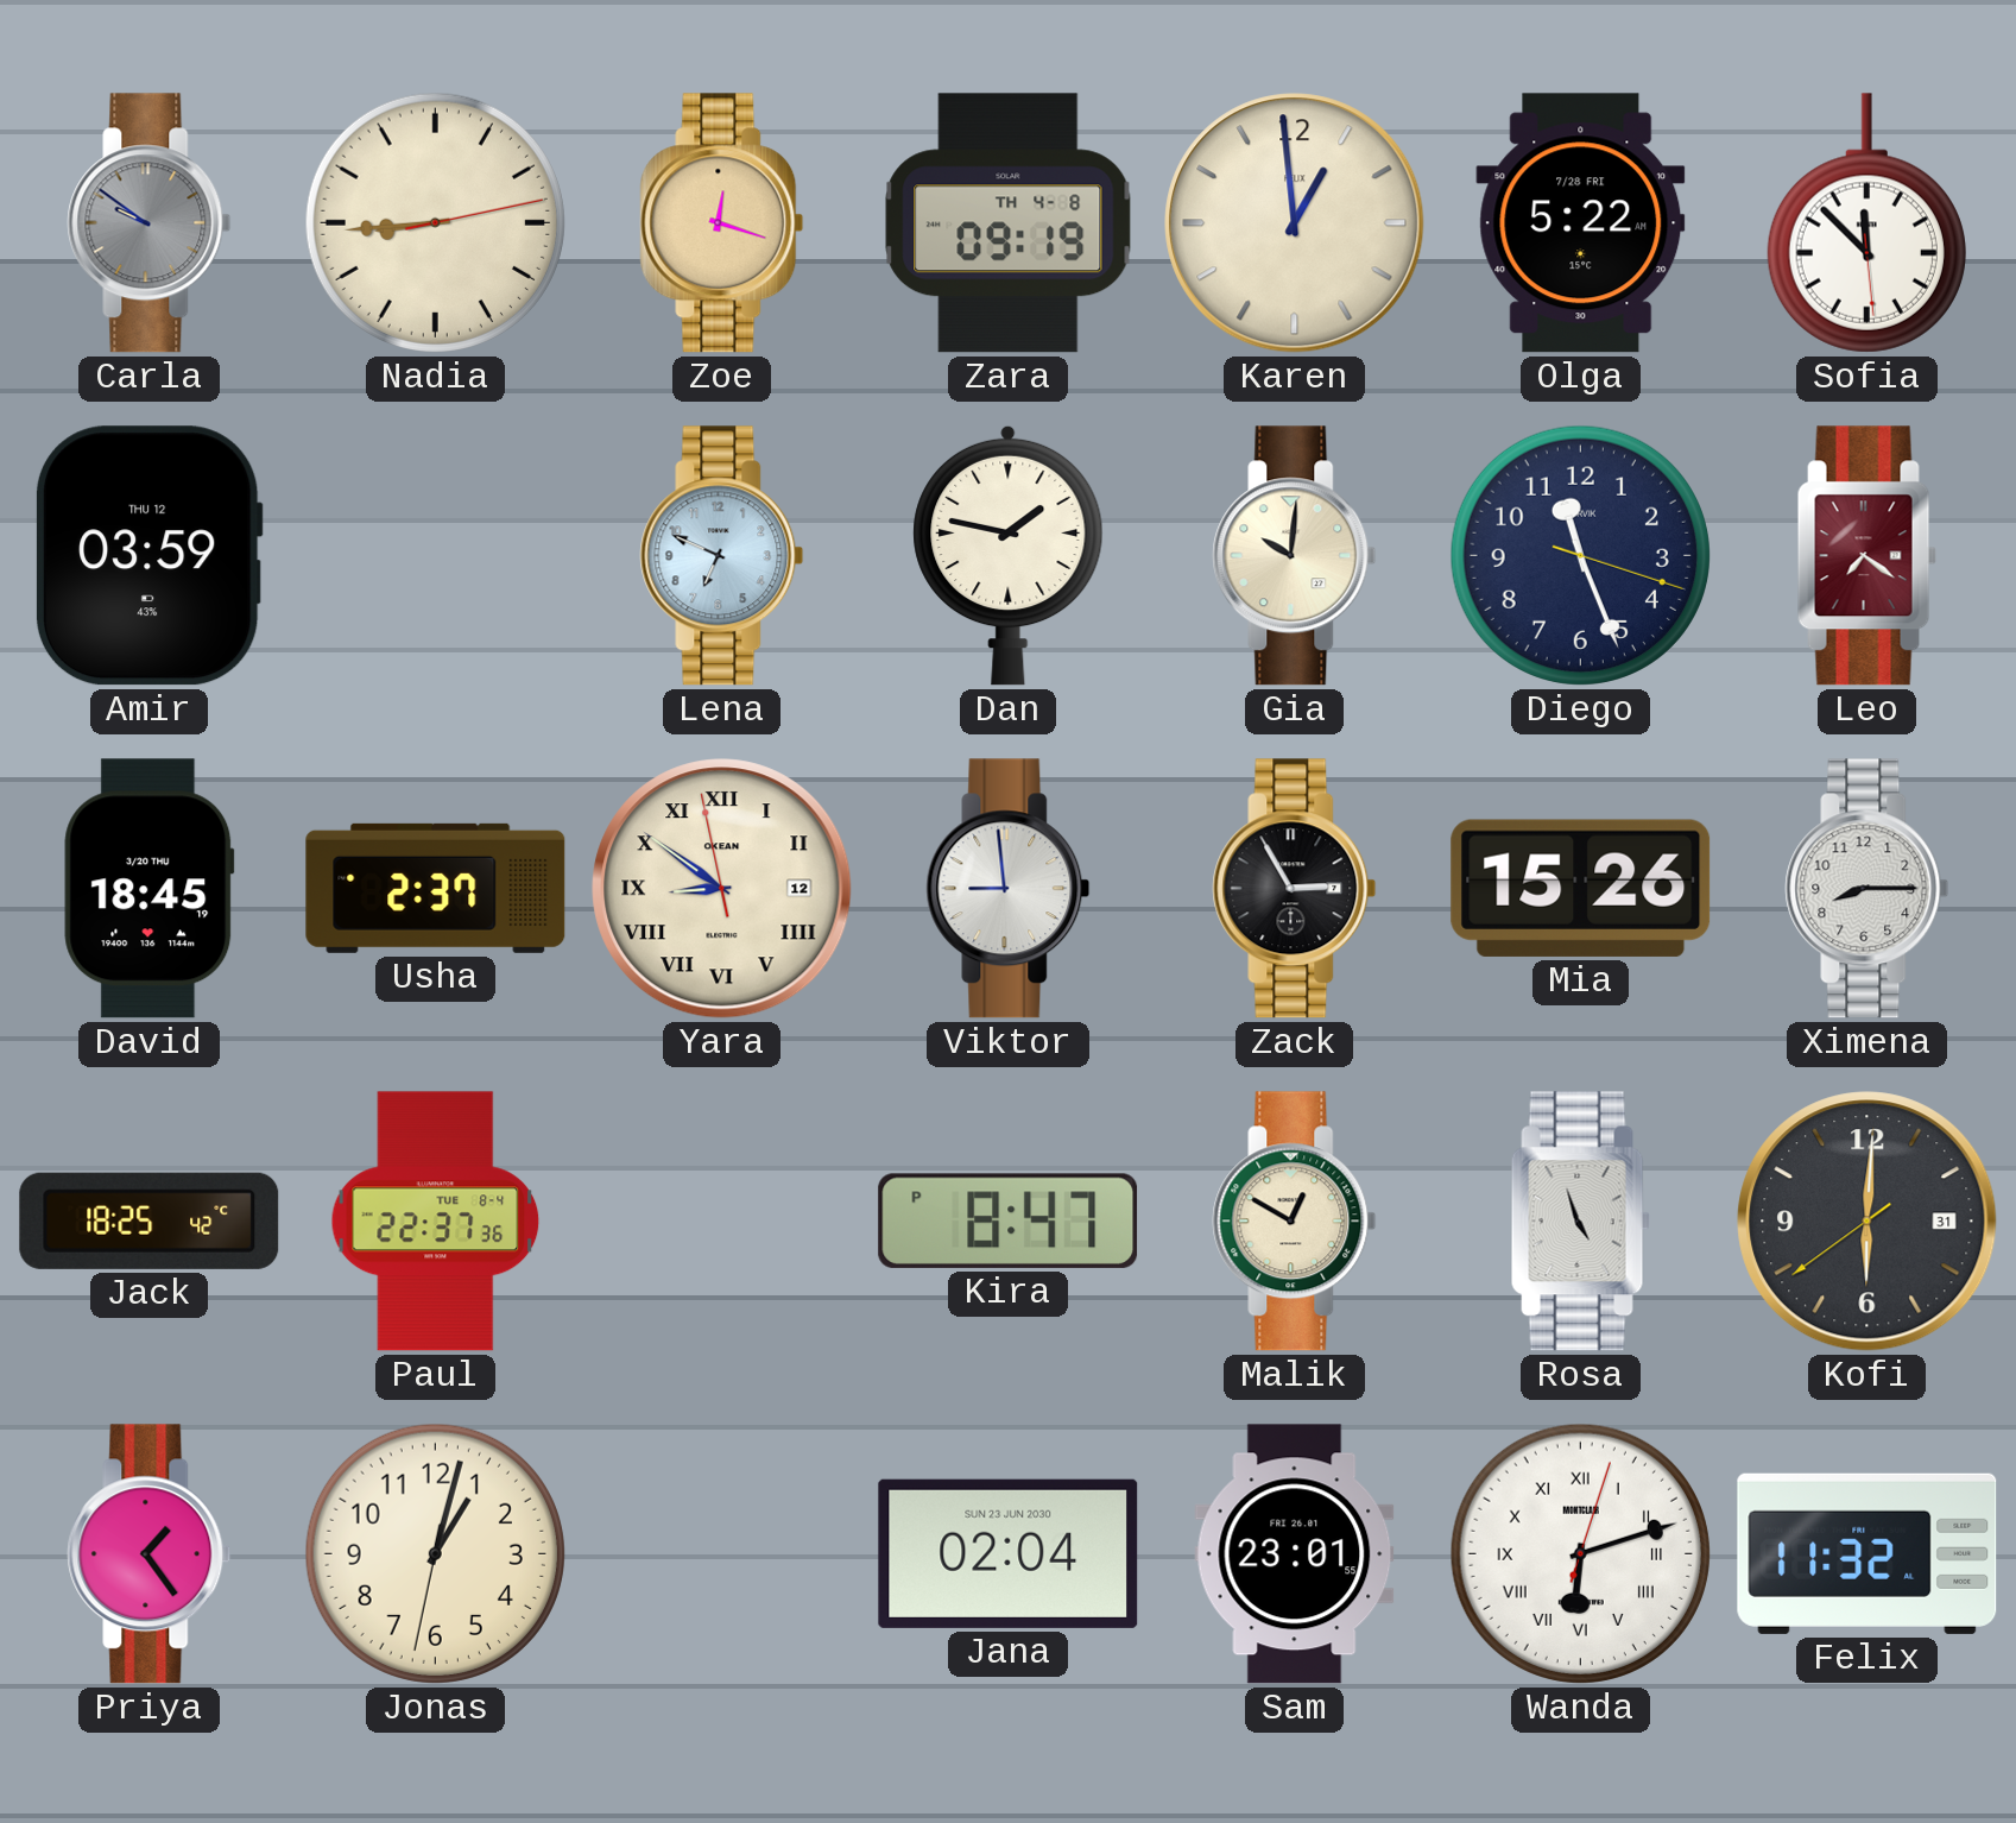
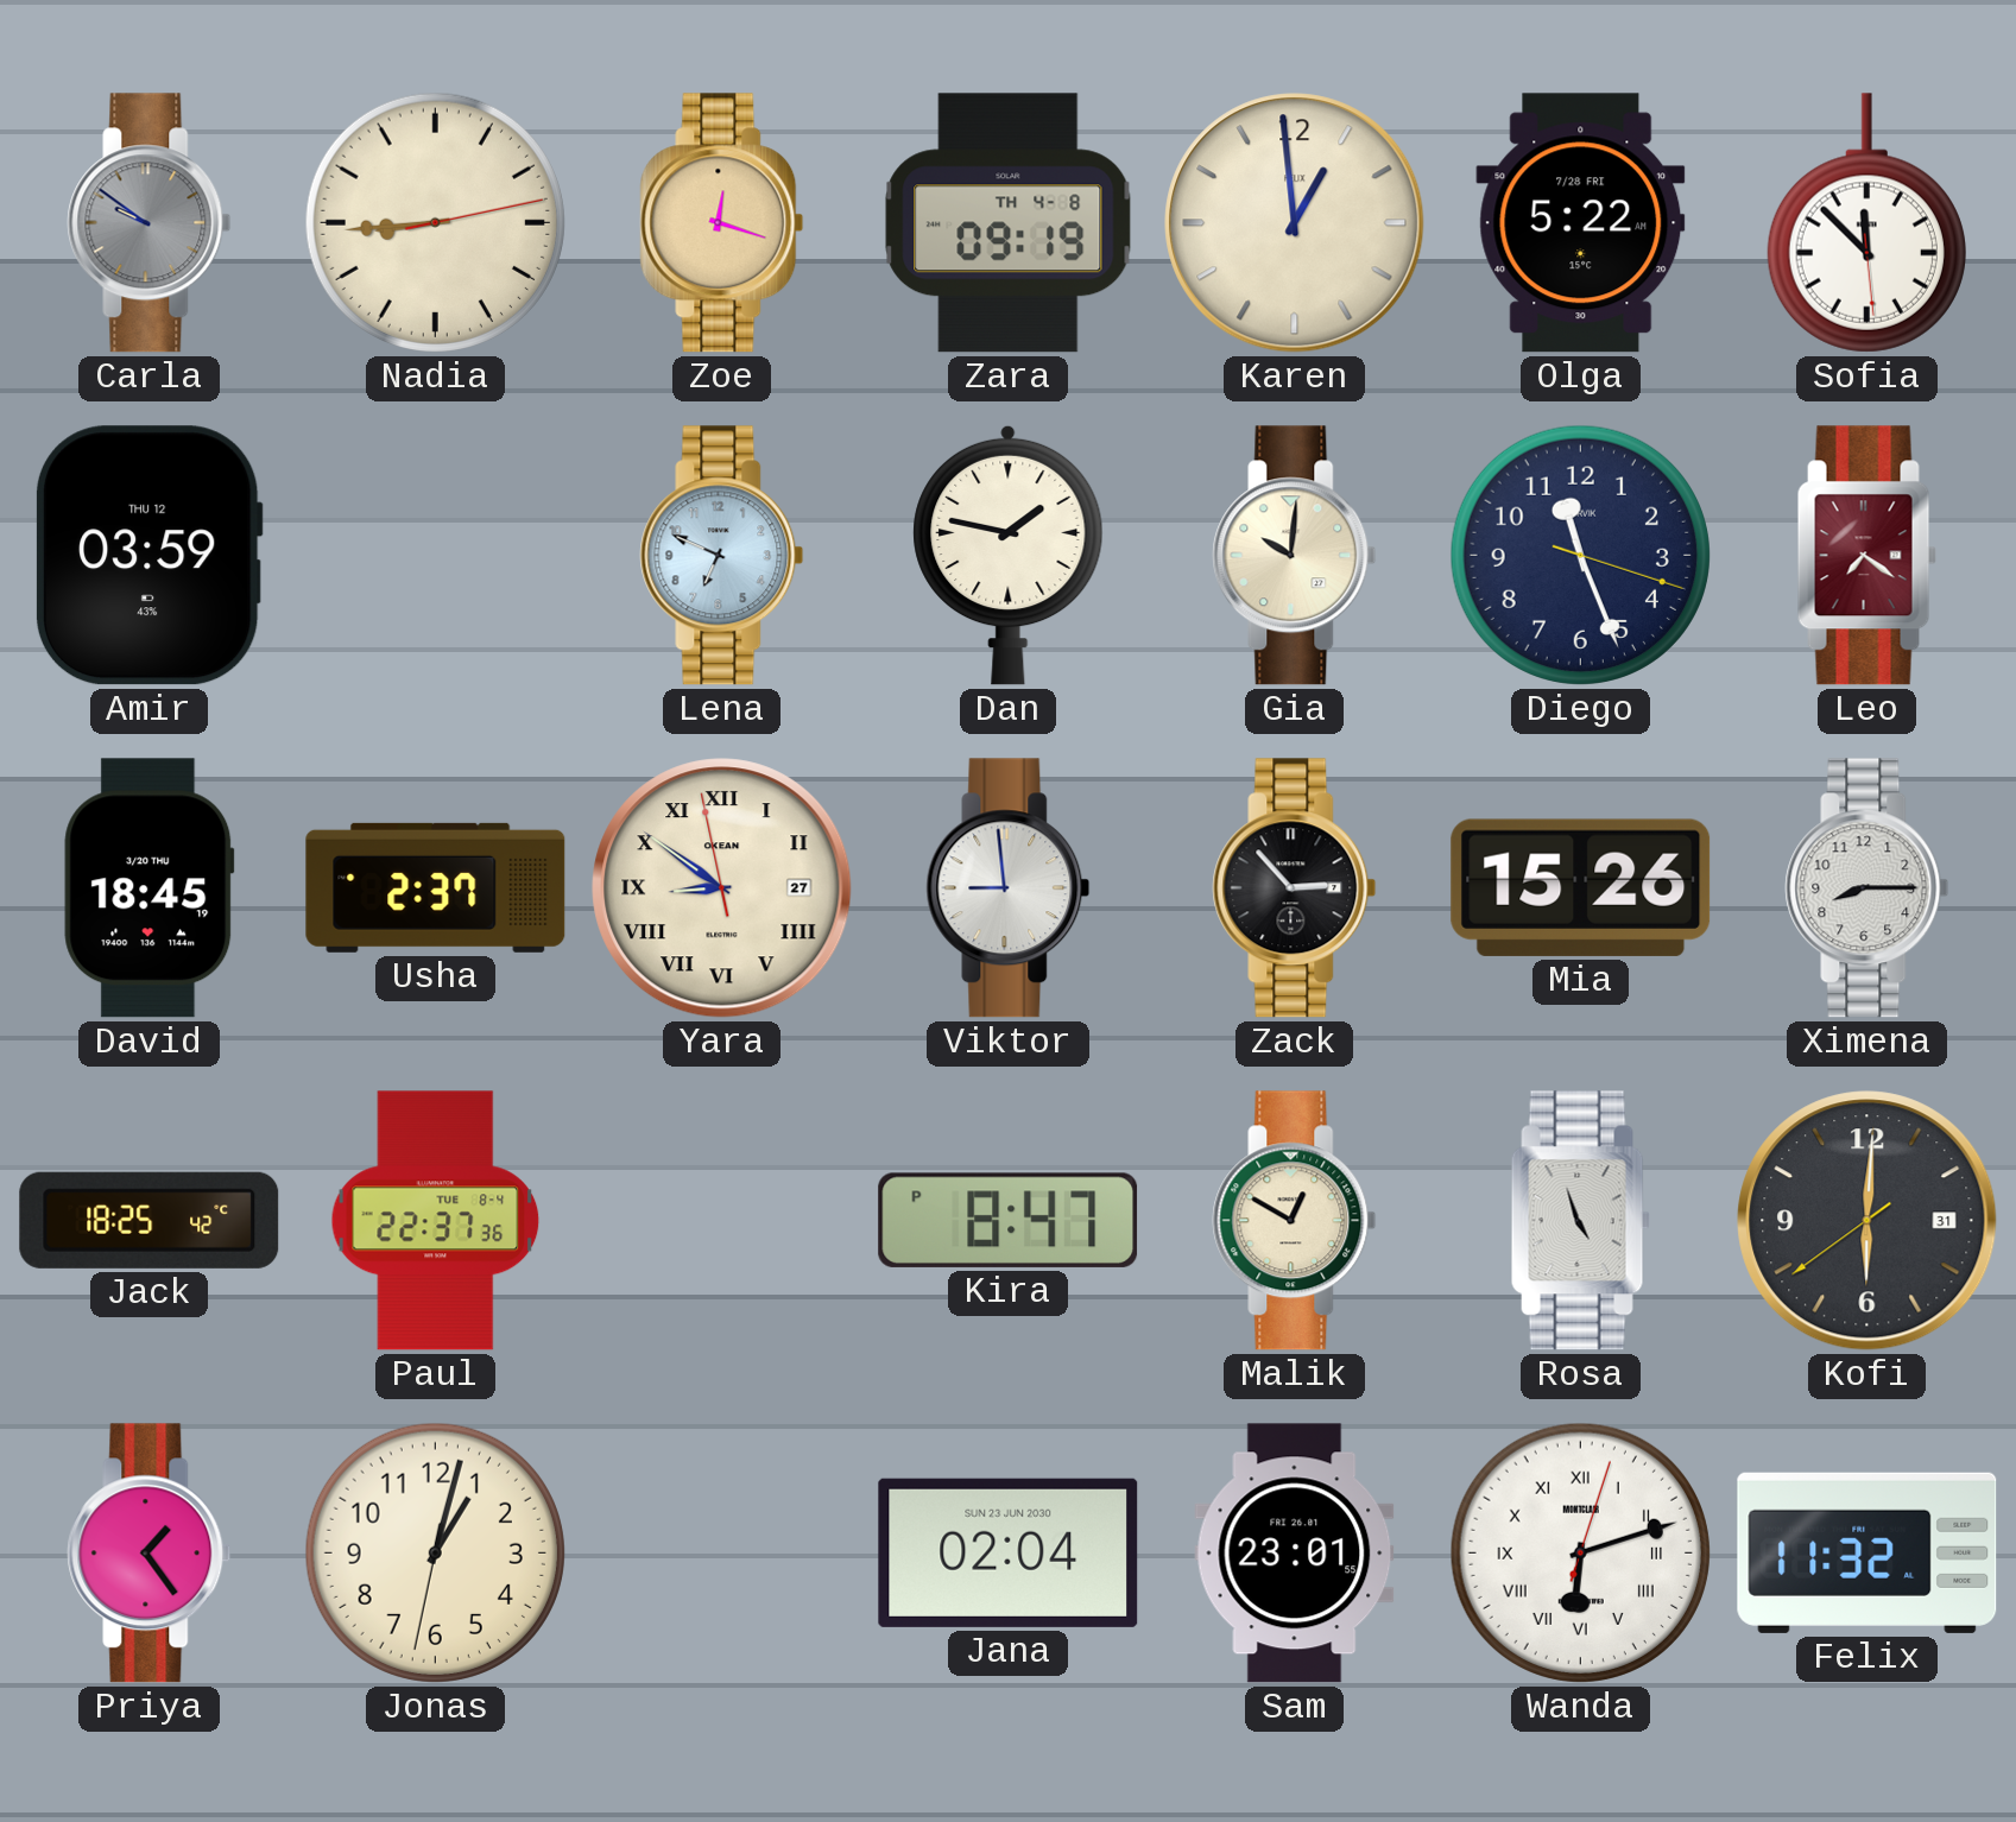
Yara date: 12 -> 27 (722, 888)
Zack: 2:55 -> 2:53 (1295, 888)
